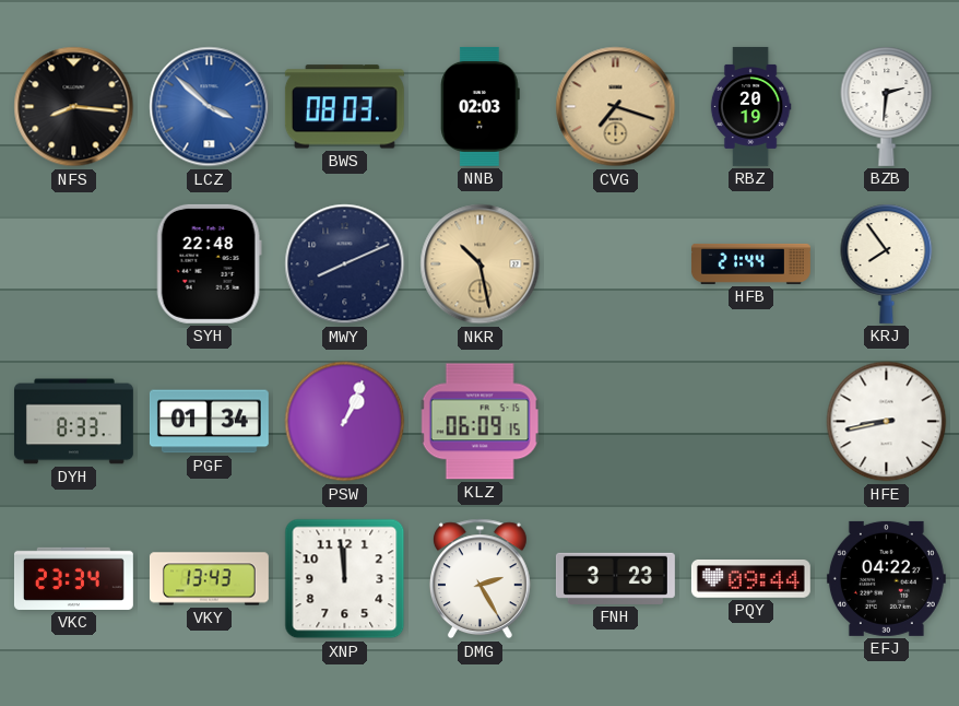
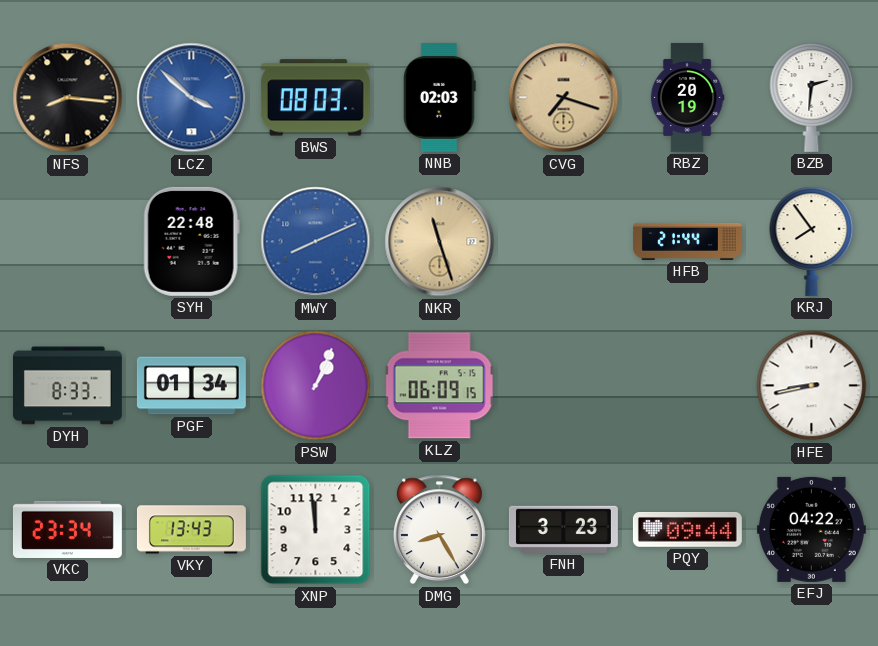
MWY dial: navy -> blue (316, 242)
NKR: 10:28 -> 11:27 (440, 242)
DMG: 2:25 -> 8:25 (439, 530)
